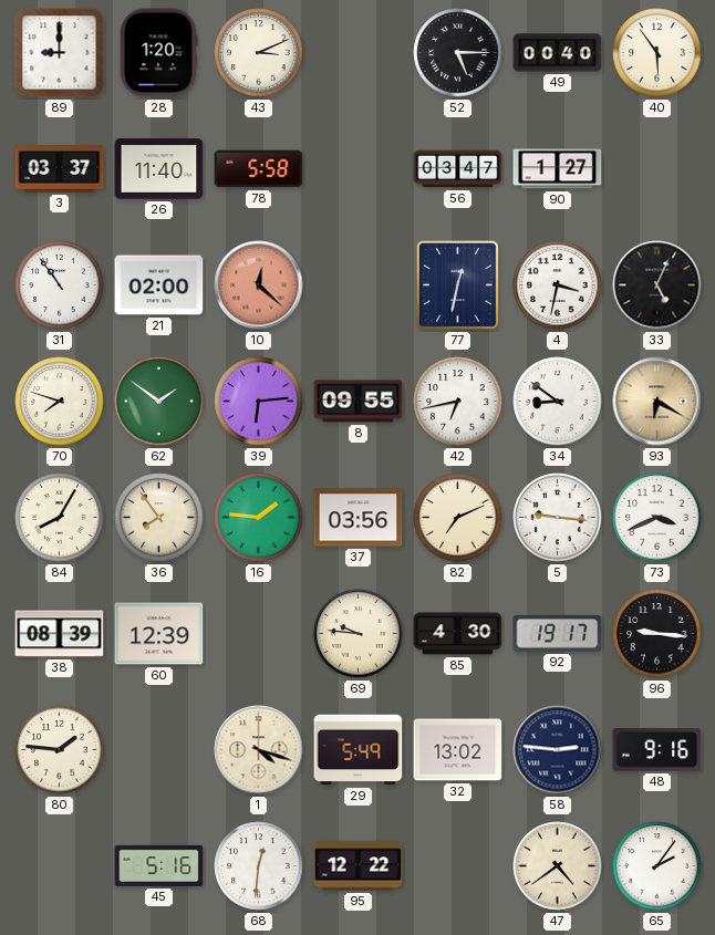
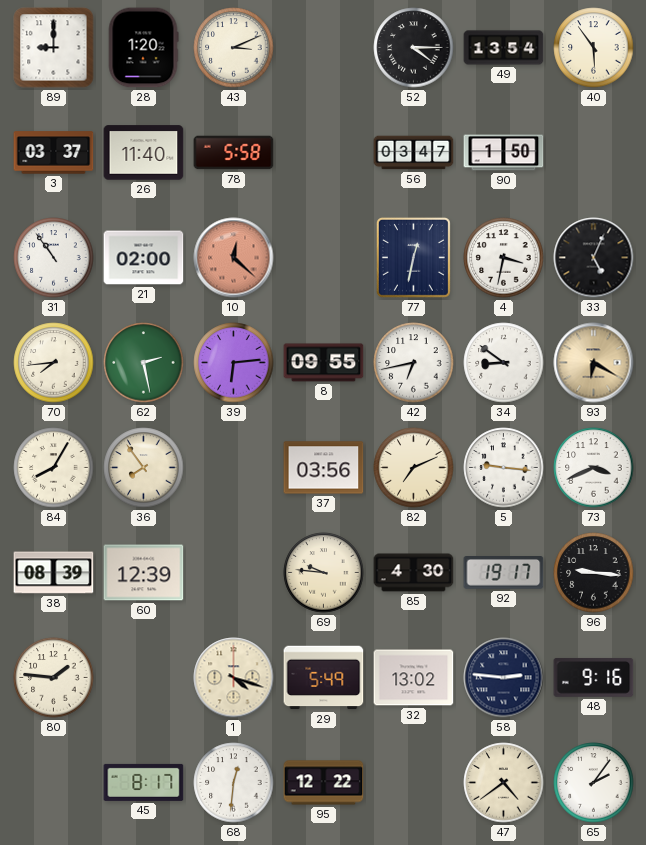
52: 5:15 -> 4:15 (414, 48)
49: 00:40 -> 13:54 (504, 48)
90: 1:27 -> 1:50 (504, 153)
70: 7:48 -> 7:44 (54, 363)
62: 1:51 -> 2:28 (144, 363)
16: 1:46 -> none (259, 518)
45: 5:16 -> 8:17 (144, 782)
